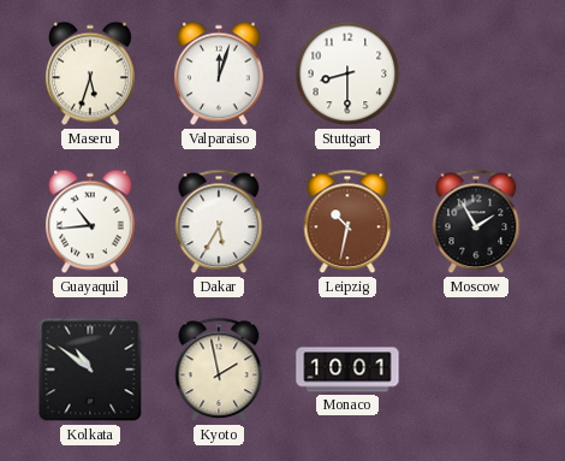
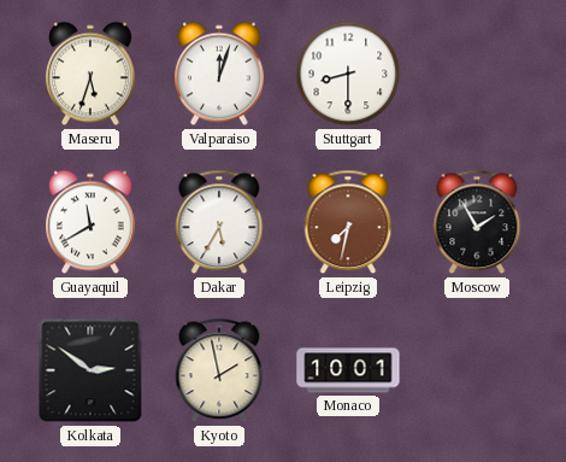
Guayaquil: 10:44 -> 11:40 (92, 222)
Leipzig: 10:32 -> 7:32 (348, 222)
Kolkata: 10:51 -> 2:51 (90, 370)
